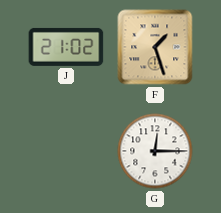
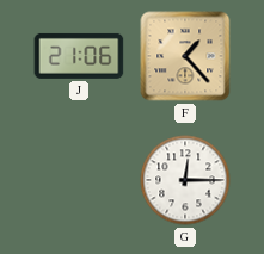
J: 21:02 -> 21:06 (79, 56)
F: 1:27 -> 1:23 (185, 56)
